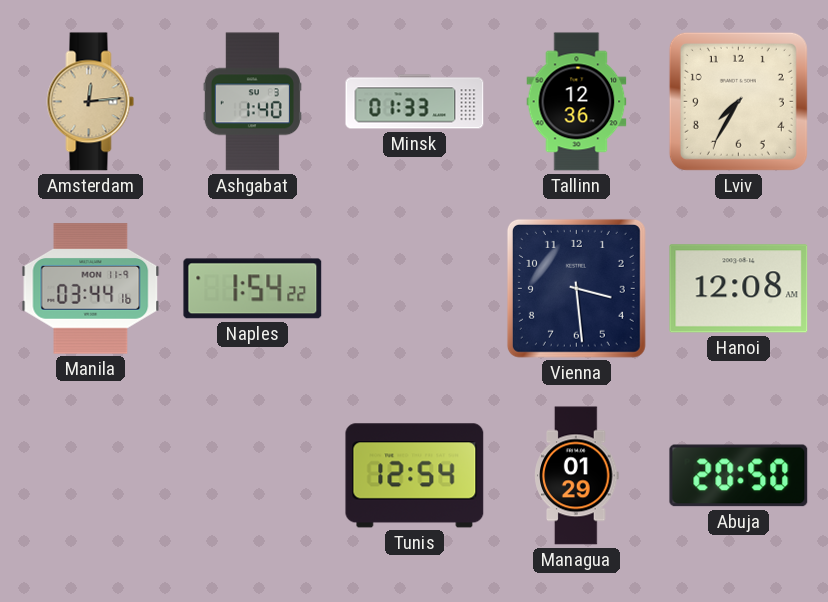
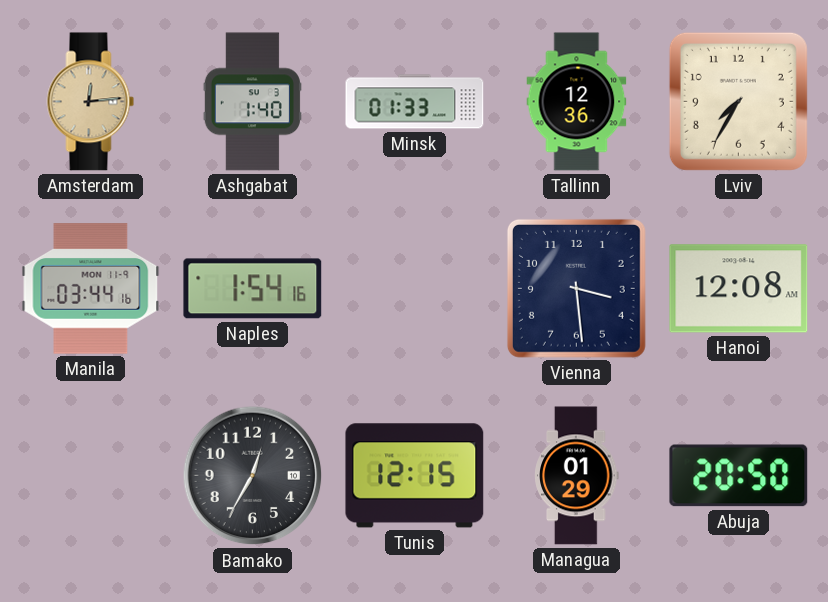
Naples: 1:54:22 -> 1:54:16 (253, 289)
Bamako: none -> 12:35 (253, 476)
Tunis: 12:54 -> 12:15 (415, 476)
